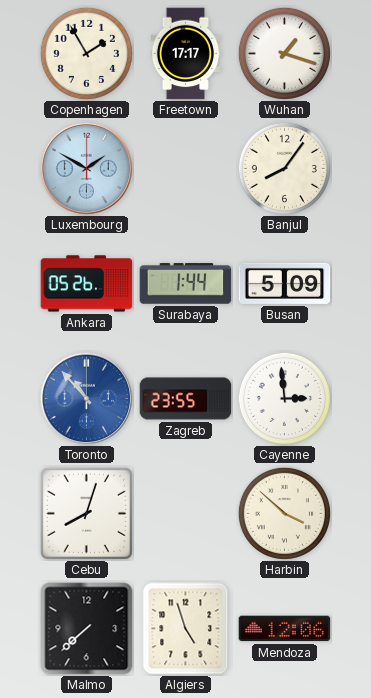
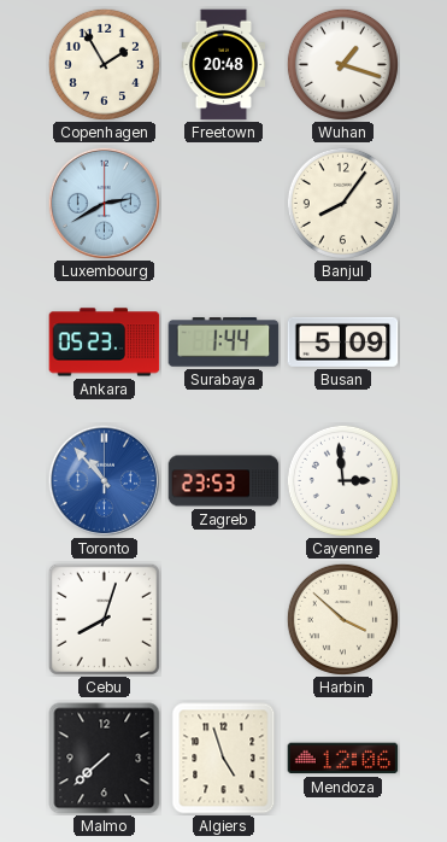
Freetown: 17:17 -> 20:48 (224, 65)
Luxembourg: 1:50 -> 2:40 (104, 203)
Ankara: 05:26 -> 05:23 (105, 343)
Zagreb: 23:55 -> 23:53 (224, 481)
